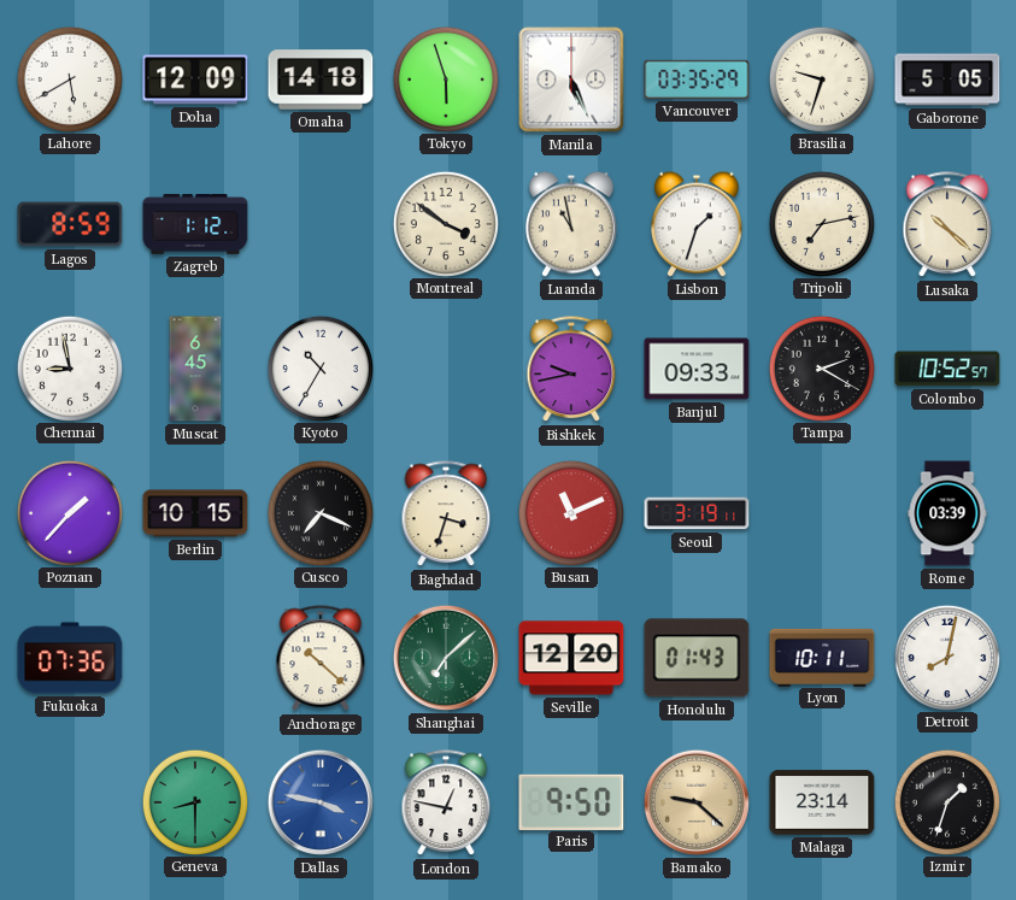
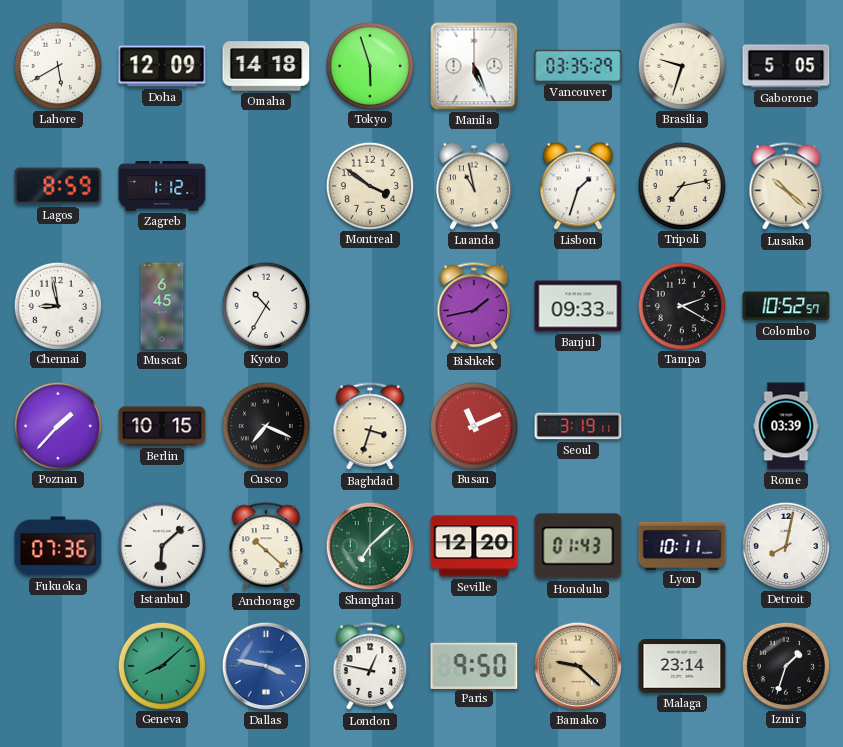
Bishkek: 9:43 -> 1:43 (474, 307)
Istanbul: none -> 6:08 (161, 545)
Geneva: 8:30 -> 8:08 (161, 665)
